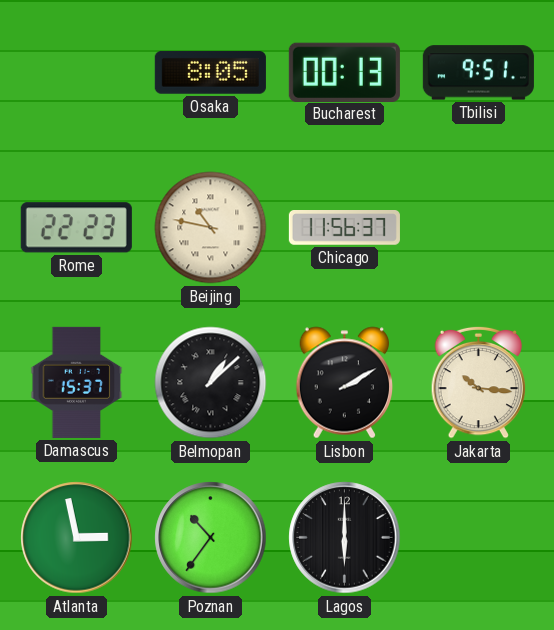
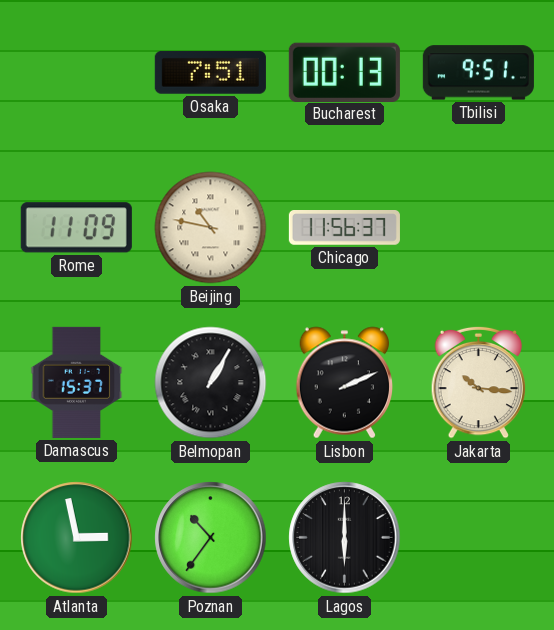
Osaka: 8:05 -> 7:51 (210, 72)
Rome: 22:23 -> 11:09 (76, 228)
Belmopan: 1:08 -> 1:05 (211, 383)
Lisbon: 2:10 -> 2:11 (345, 383)
